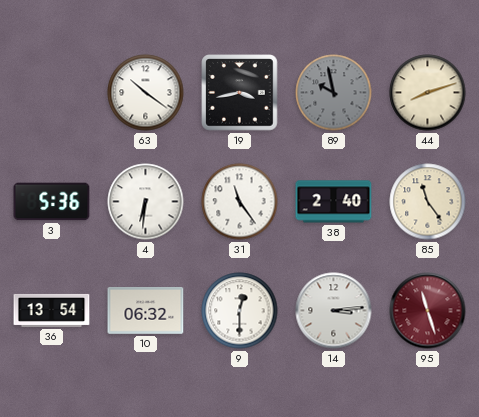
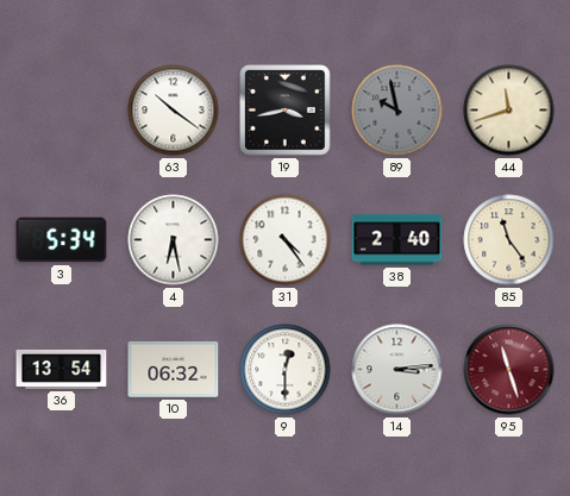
44: 8:12 -> 11:42 (509, 111)
3: 5:36 -> 5:34 (62, 240)
4: 6:31 -> 6:28 (174, 240)
31: 11:24 -> 4:24 (286, 240)
